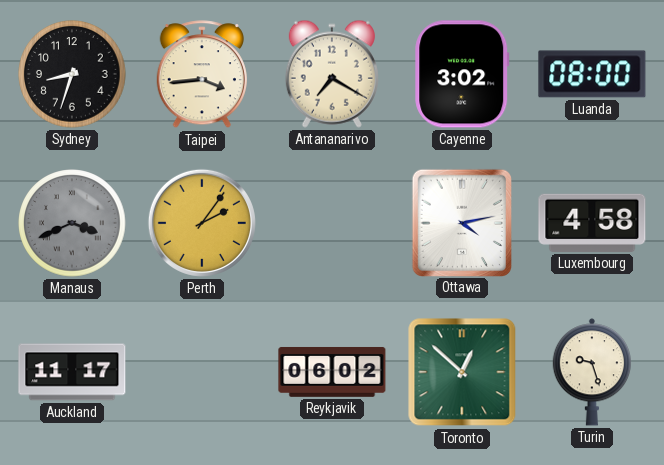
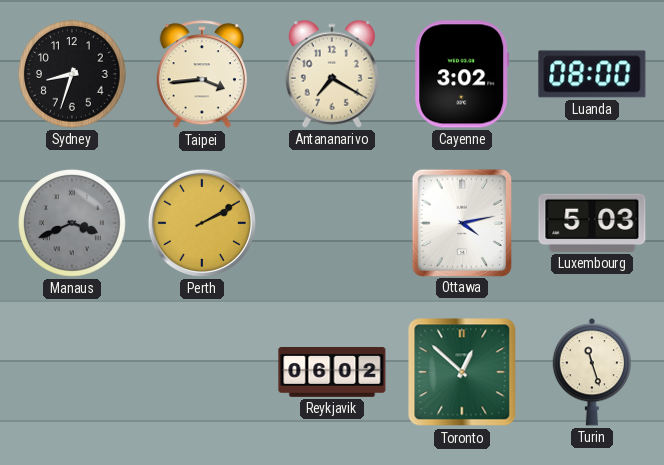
Perth: 2:06 -> 2:10 (202, 223)
Luxembourg: 4:58 -> 5:03 (592, 223)
Auckland: 11:17 -> none (72, 372)
Turin: 9:27 -> 11:27 (591, 372)
